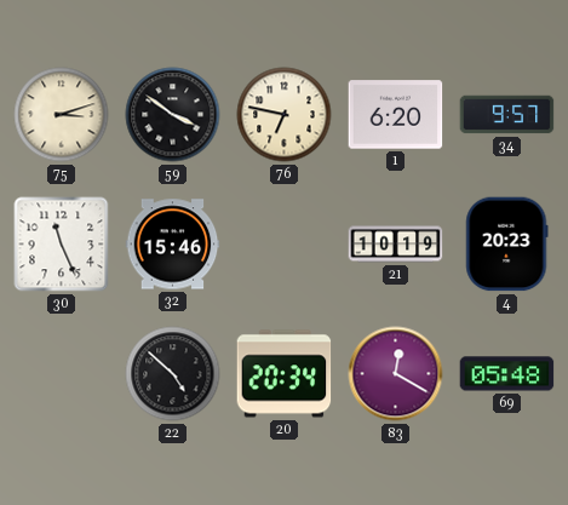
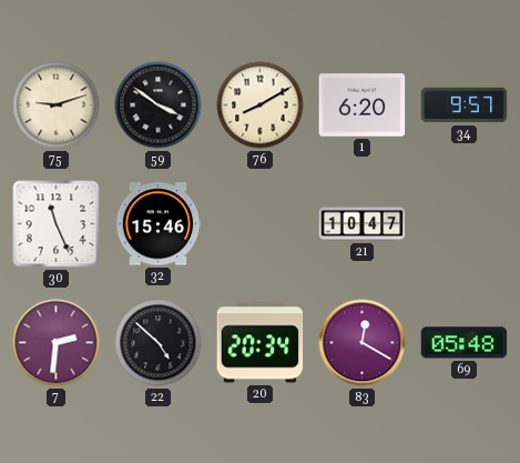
75: 3:12 -> 9:12 (57, 105)
76: 6:47 -> 8:10 (261, 105)
21: 10:19 -> 10:47 (363, 224)
4: 20:23 -> none (507, 245)
7: none -> 2:31 (57, 343)
